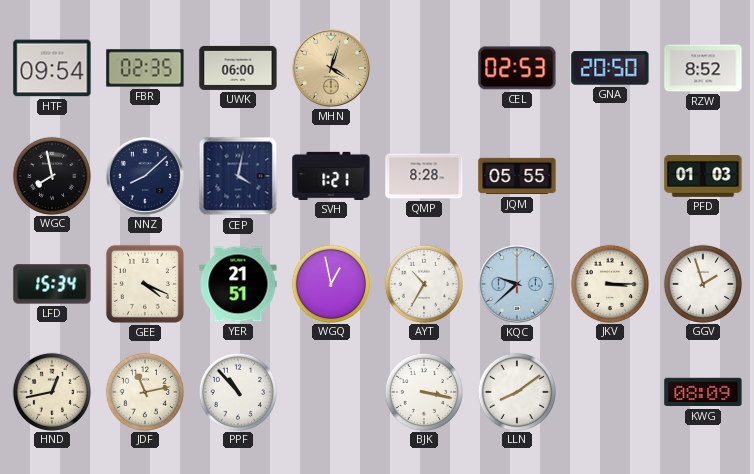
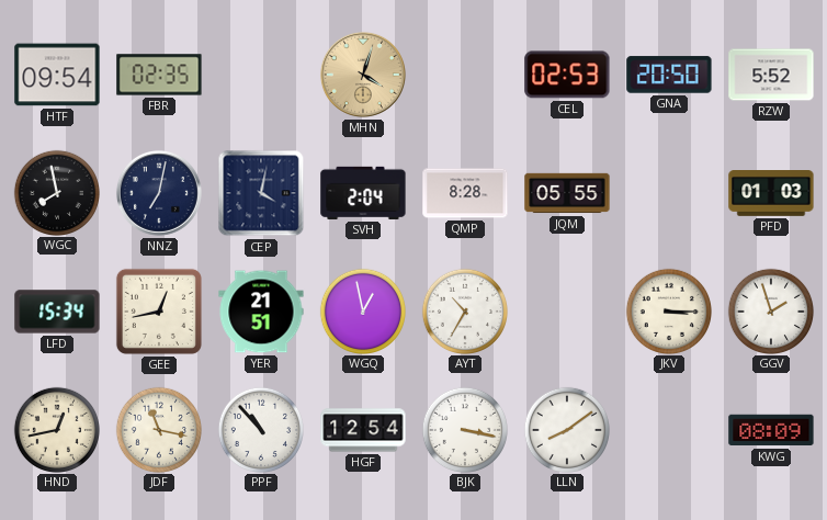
UWK: 06:00 -> none (238, 68)
RZW: 8:52 -> 5:52 (771, 75)
NNZ: 8:08 -> 7:02 (159, 193)
SVH: 1:21 -> 2:04 (363, 193)
GEE: 4:19 -> 12:43 (159, 312)
KQC: 9:38 -> none (517, 284)
JDF: 11:13 -> 11:17 (158, 429)
HGF: none -> 12:54 (363, 430)
